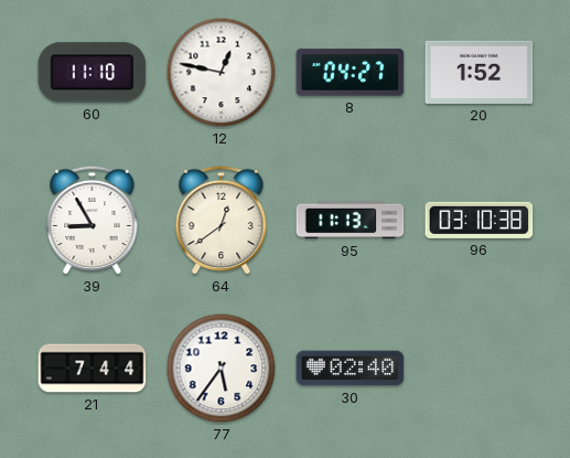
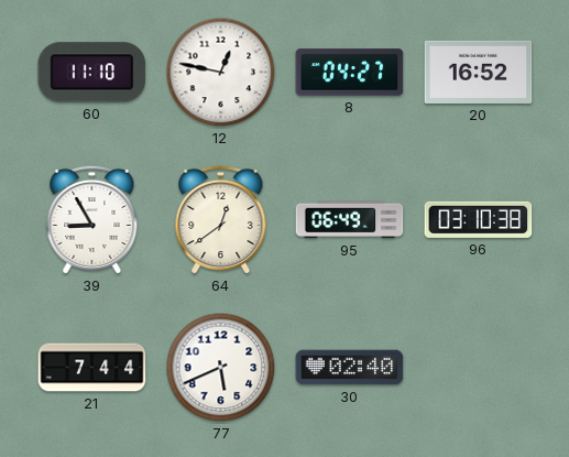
20: 1:52 -> 16:52 (479, 72)
95: 11:13 -> 06:49 (350, 220)
77: 5:36 -> 5:41 (221, 368)
